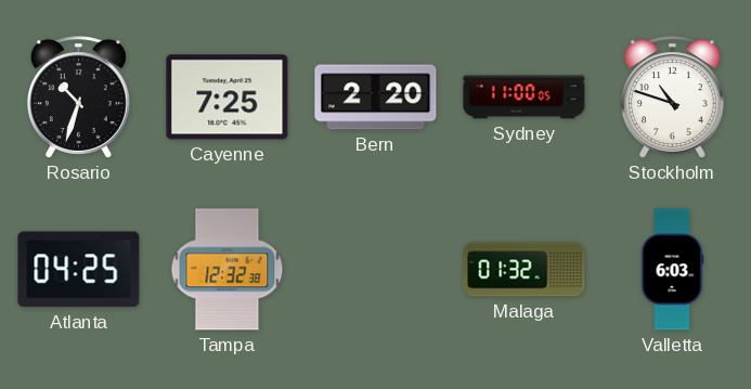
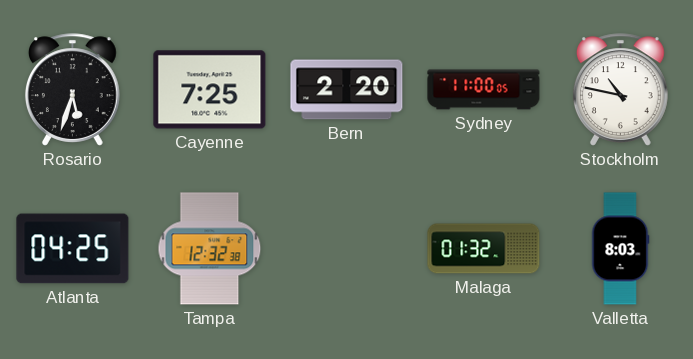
Rosario: 10:33 -> 5:33 (73, 90)
Stockholm: 10:48 -> 10:47 (621, 90)
Valletta: 6:03 -> 8:03 (620, 249)
